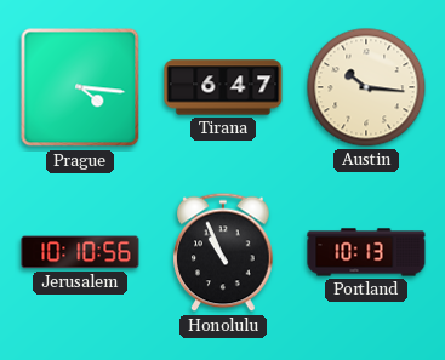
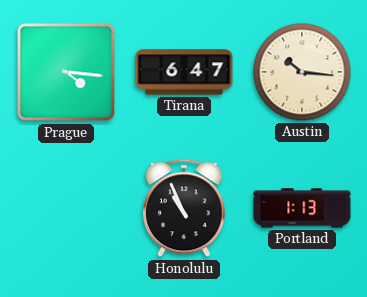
Jerusalem: 10:10 -> none (80, 252)
Portland: 10:13 -> 1:13 (302, 208)
